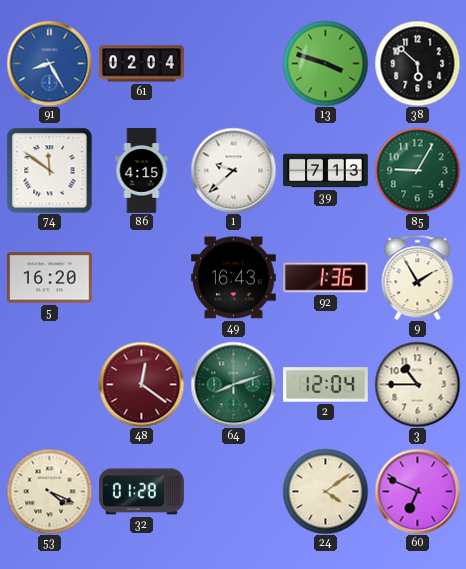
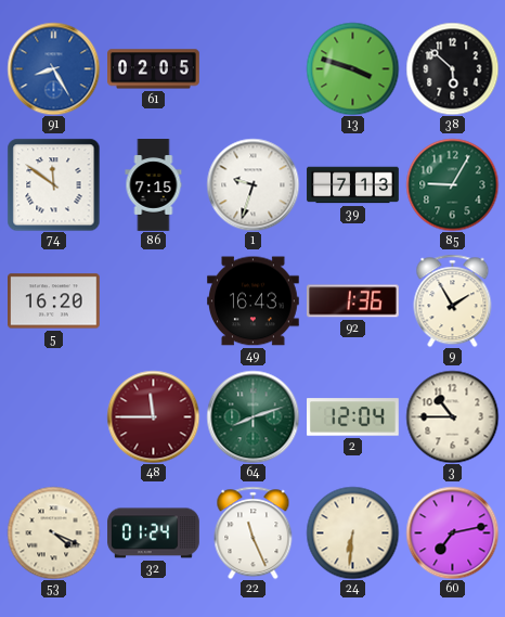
61: 02:04 -> 02:05 (154, 69)
86: 4:15 -> 7:15 (154, 185)
1: 9:38 -> 9:33 (252, 184)
48: 12:21 -> 11:45 (153, 416)
32: 01:28 -> 01:24 (154, 534)
22: none -> 11:26 (254, 532)
24: 4:09 -> 6:31 (352, 532)
60: 6:49 -> 7:13 (452, 532)
